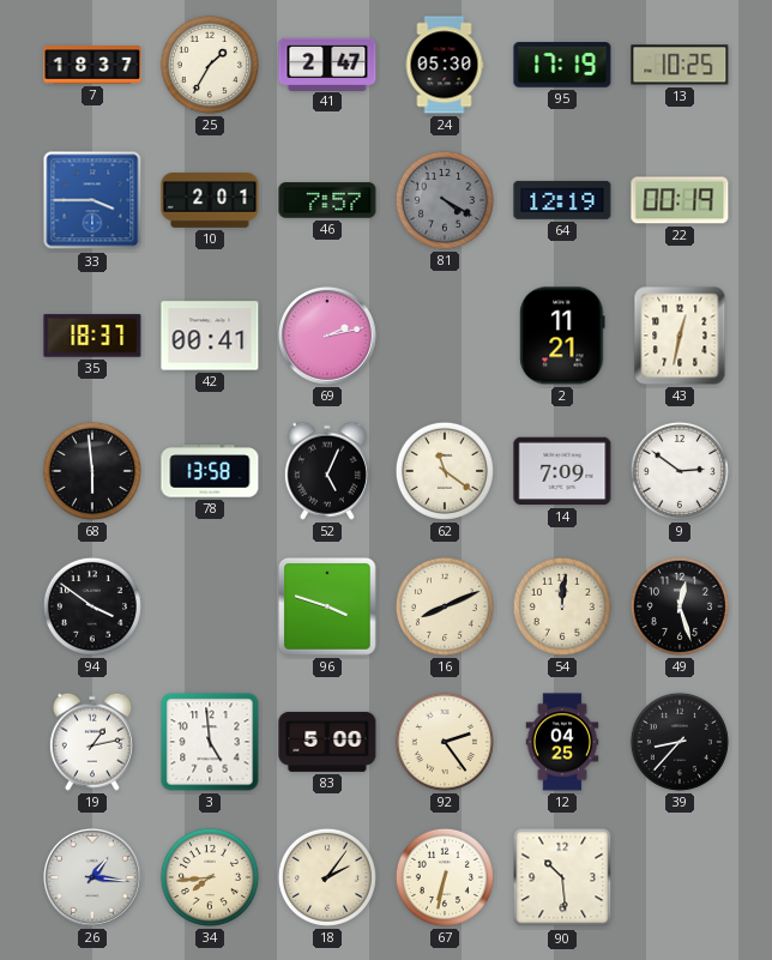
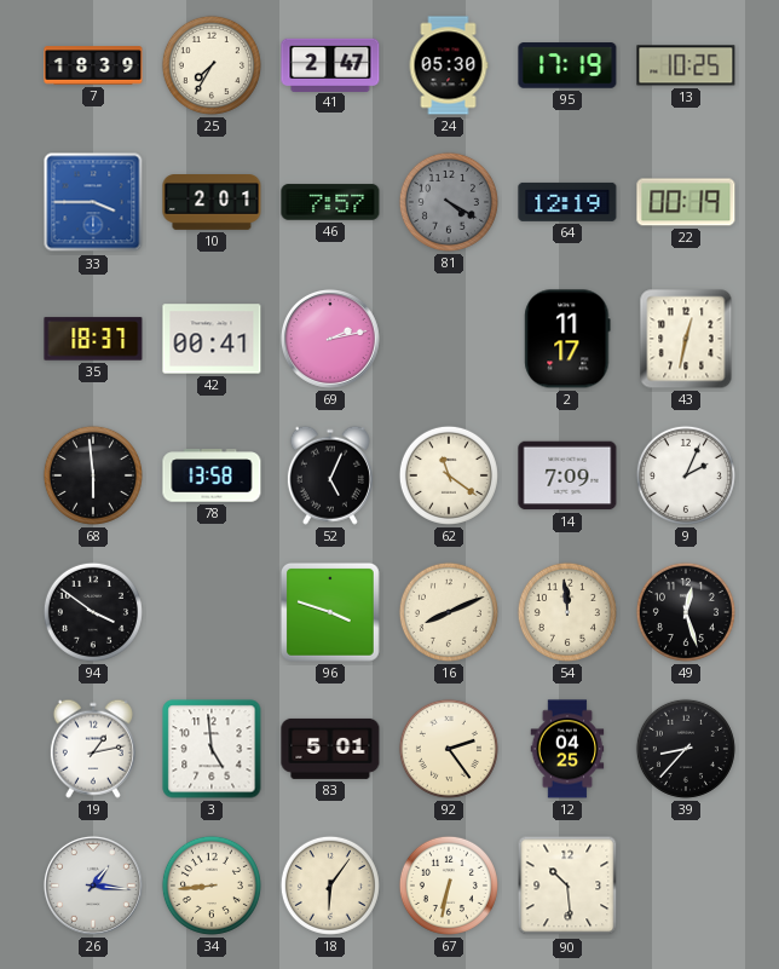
7: 18:37 -> 18:39 (93, 65)
25: 1:35 -> 7:35 (212, 65)
2: 11:21 -> 11:17 (567, 339)
9: 2:51 -> 2:04 (686, 475)
54: 12:01 -> 11:59 (567, 612)
83: 5:00 -> 5:01 (330, 749)
34: 7:44 -> 8:44 (212, 886)
18: 2:06 -> 6:06 (330, 886)
